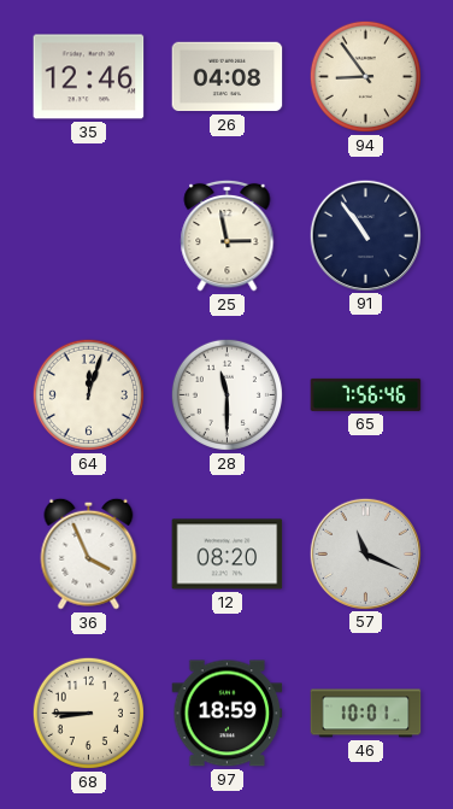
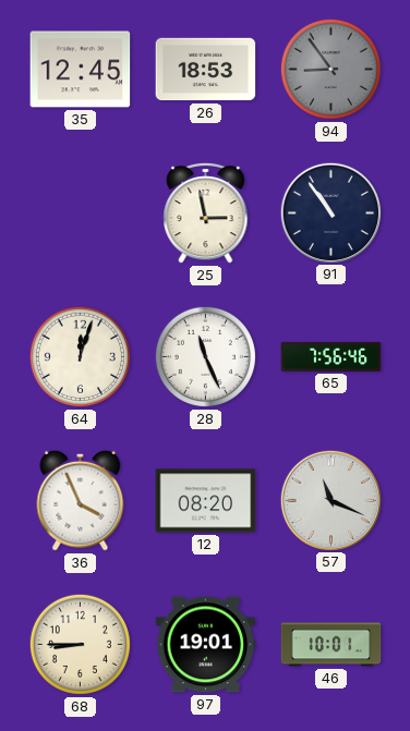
35: 12:46 -> 12:45 (81, 70)
26: 04:08 -> 18:53 (206, 70)
94 dial: cream -> grey (330, 69)
28: 11:30 -> 11:26 (205, 356)
97: 18:59 -> 19:01 (206, 645)
